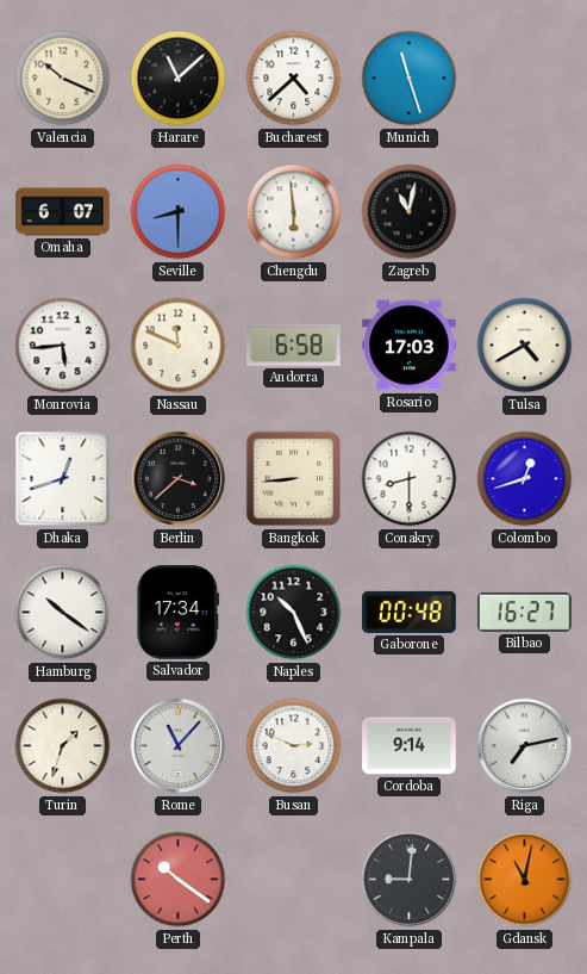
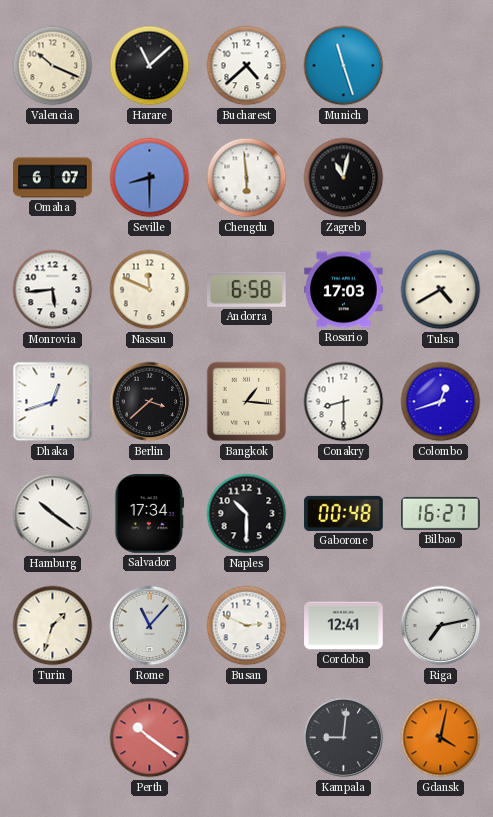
Bangkok: 8:44 -> 1:16 (247, 402)
Naples: 10:26 -> 10:30 (247, 514)
Cordoba: 9:14 -> 12:41 (344, 626)
Gdansk: 11:02 -> 4:02 (441, 738)
